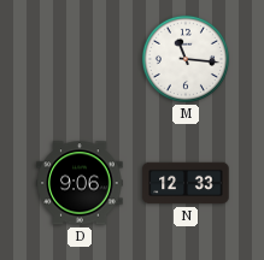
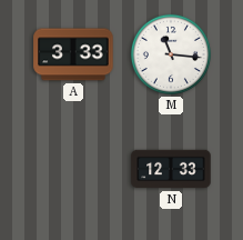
A: none -> 3:33 (73, 54)
D: 9:06 -> none (80, 183)
